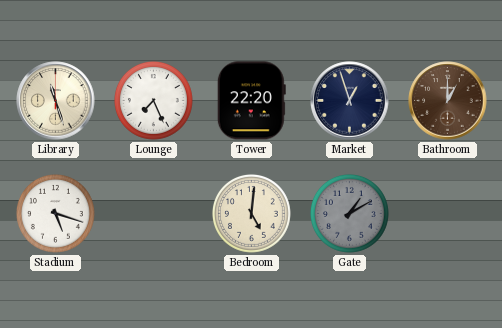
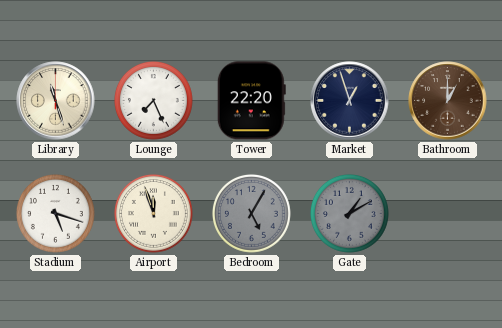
Airport: none -> 11:57 (153, 213)
Bedroom: 5:01 -> 5:05 (251, 213)
Bedroom dial: cream -> grey (251, 213)
